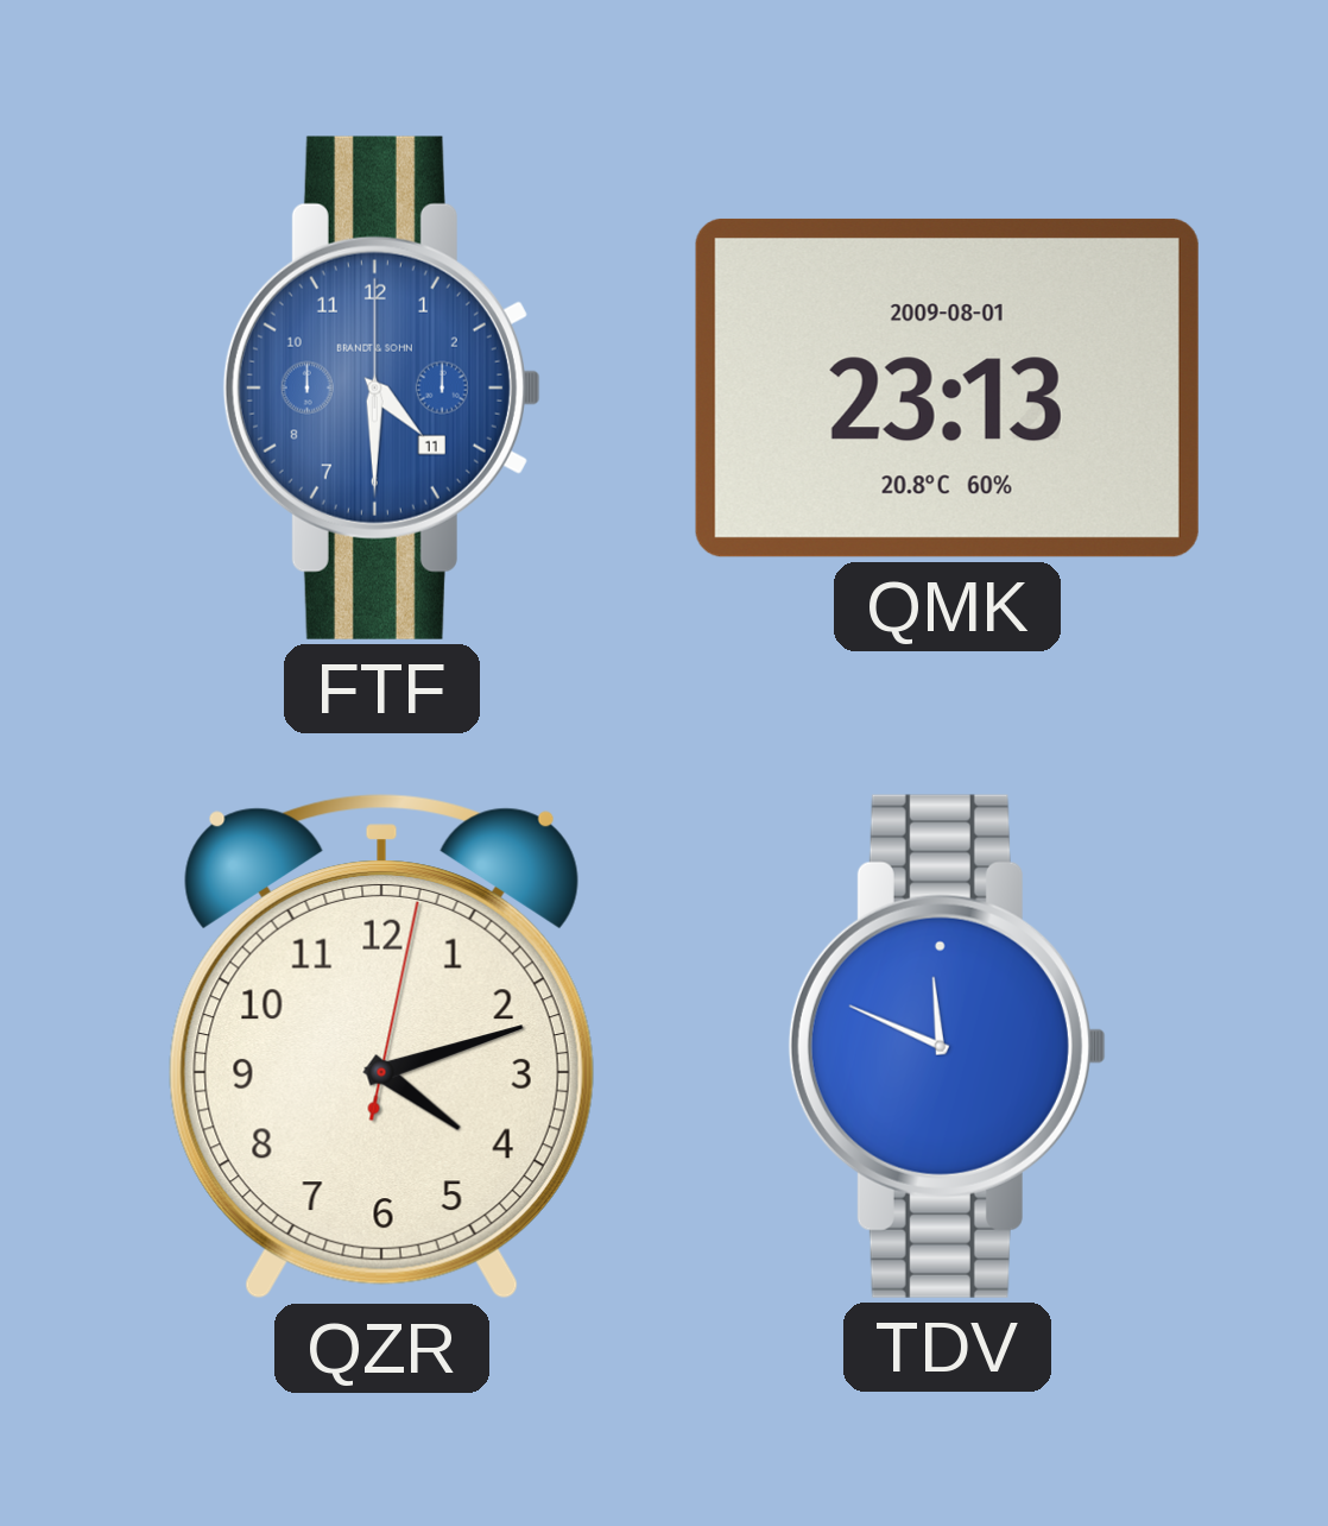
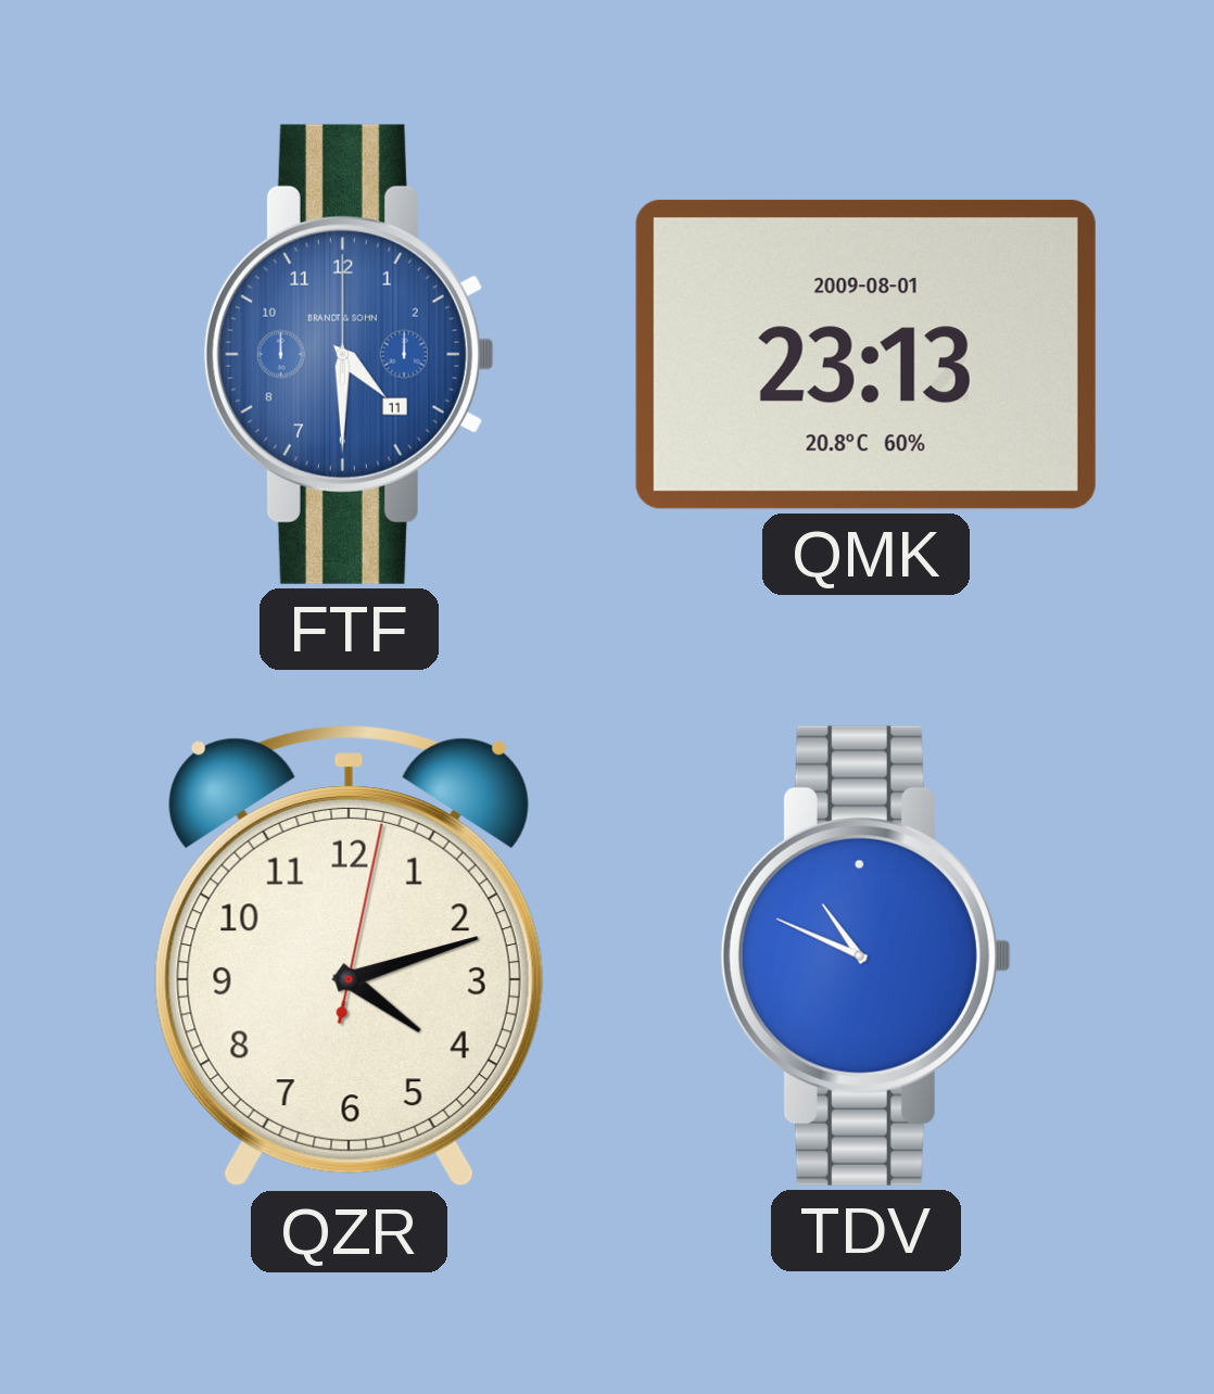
TDV: 11:49 -> 10:49 (865, 955)
